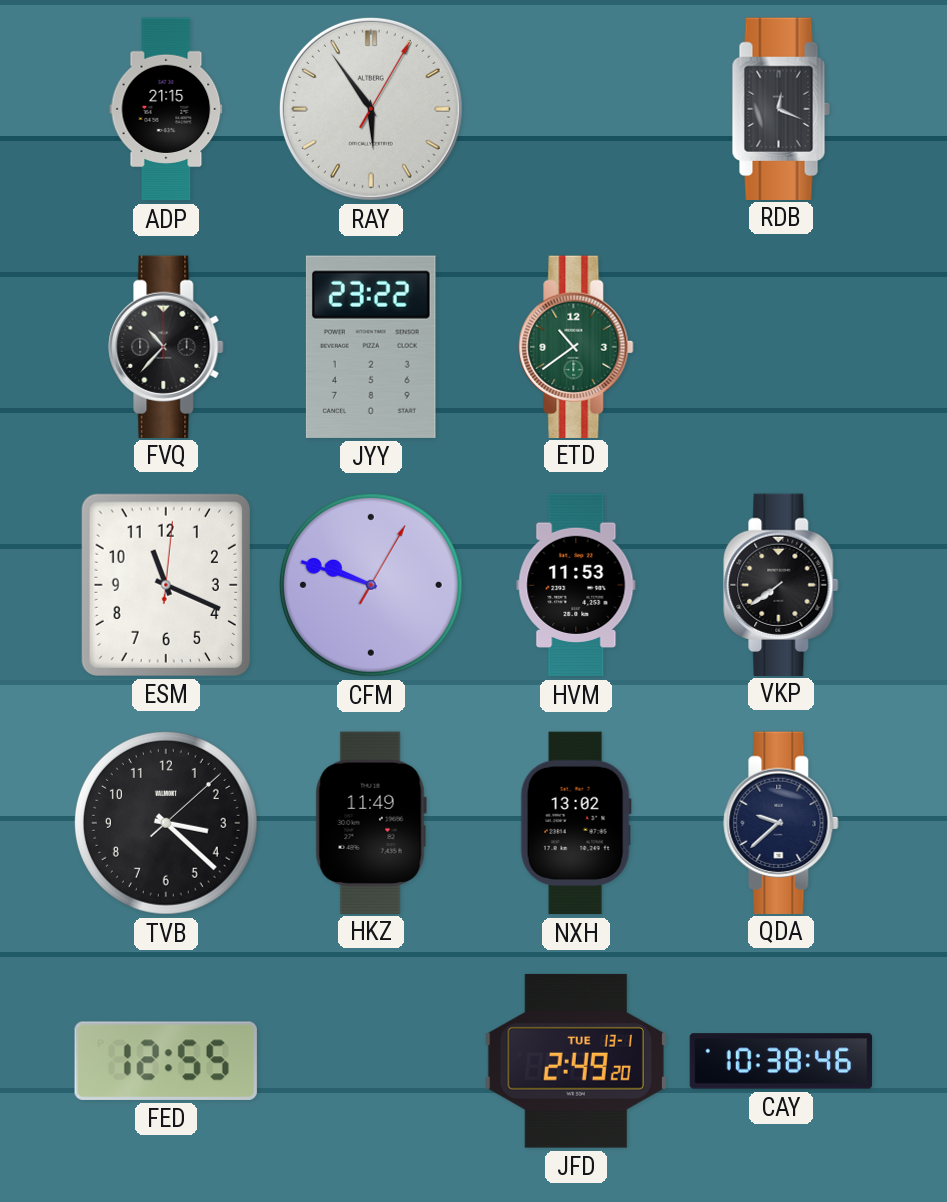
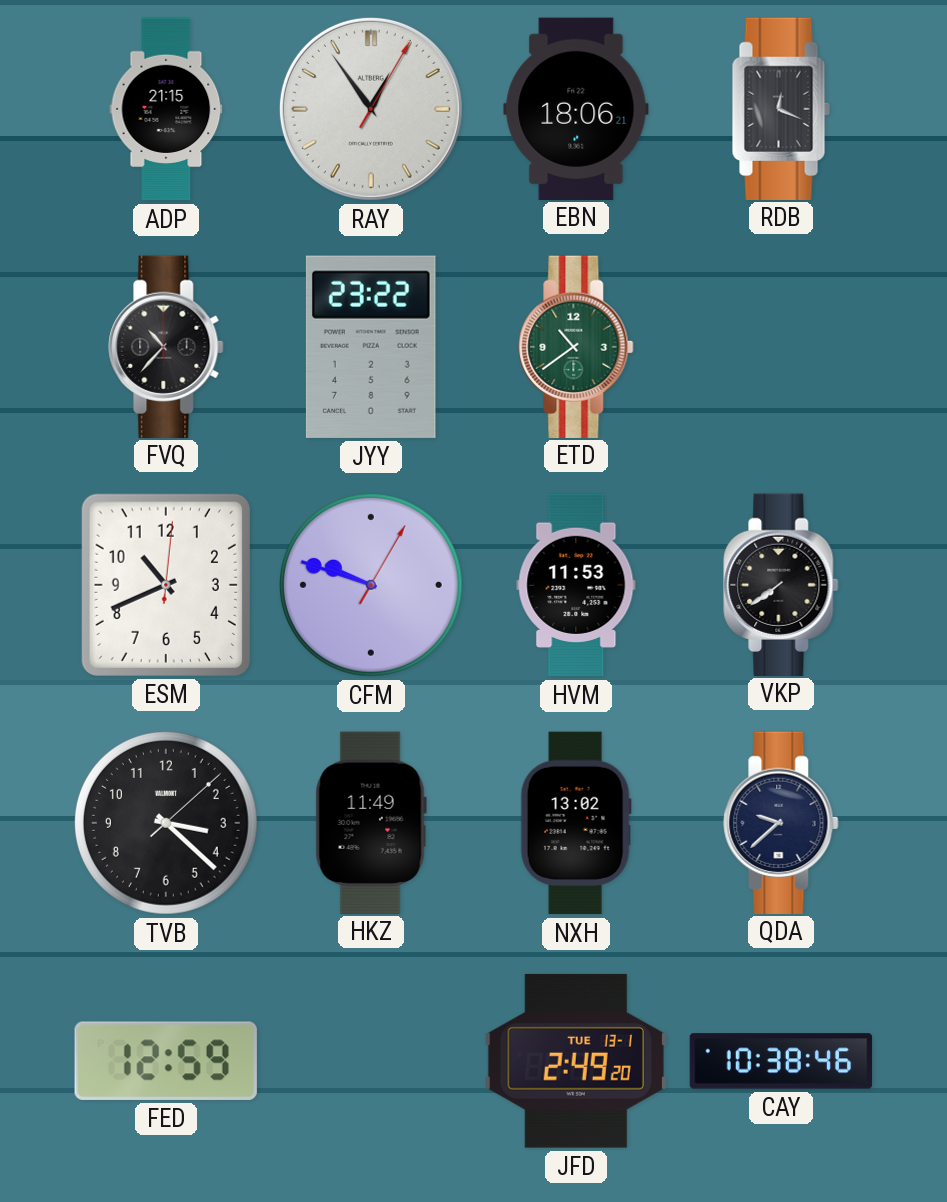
RAY: 5:54 -> 12:54 (371, 109)
EBN: none -> 18:06 (576, 108)
ESM: 11:19 -> 10:41 (166, 585)
FED: 12:55 -> 12:59 (166, 1061)
